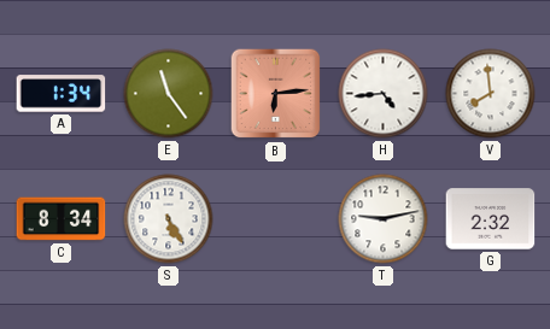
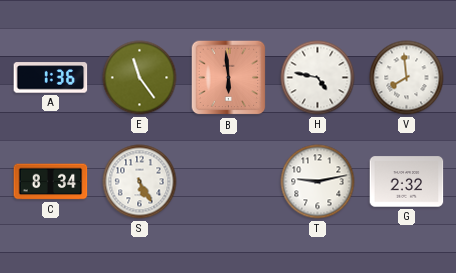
A: 1:34 -> 1:36 (51, 78)
B: 6:14 -> 5:59 (229, 78)
H: 4:44 -> 4:47 (318, 78)
